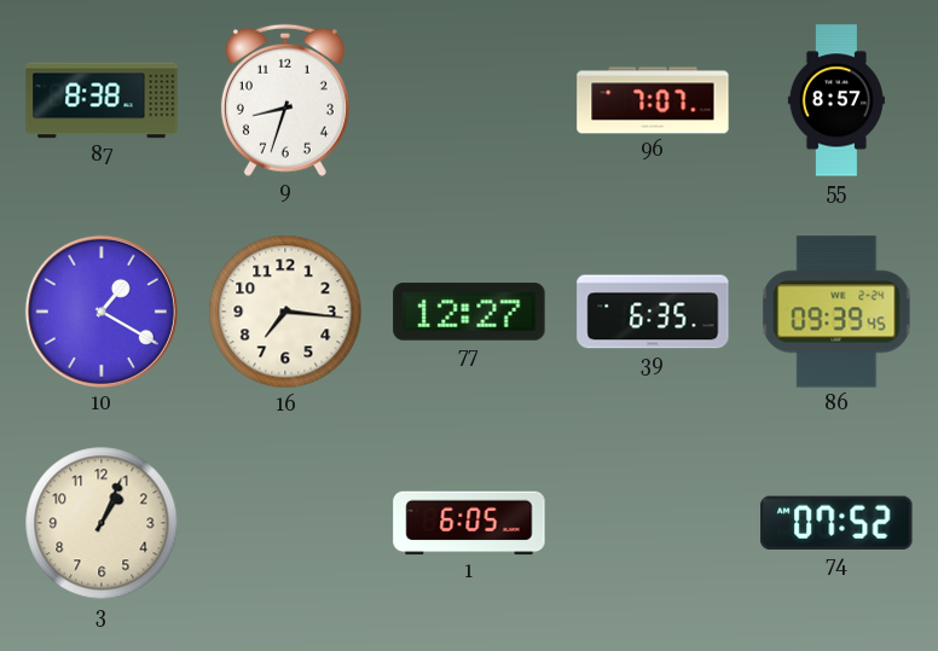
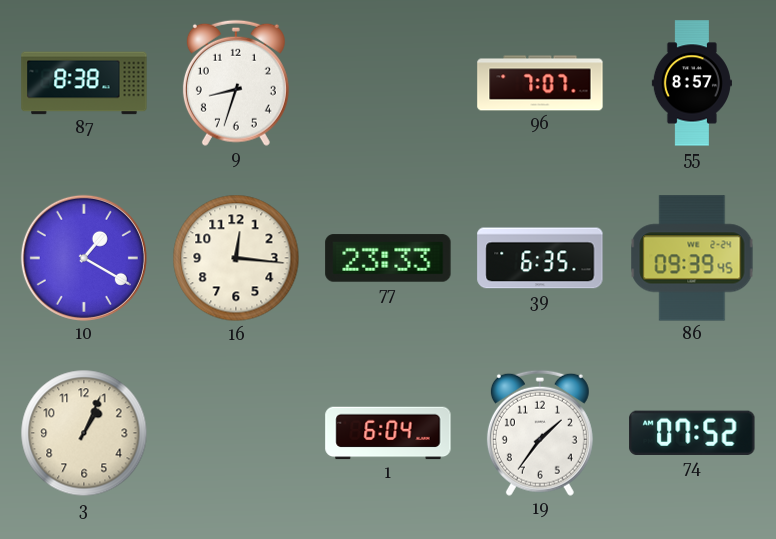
16: 7:16 -> 12:16 (236, 258)
77: 12:27 -> 23:33 (388, 258)
1: 6:05 -> 6:04 (388, 433)
19: none -> 1:36 (540, 433)
